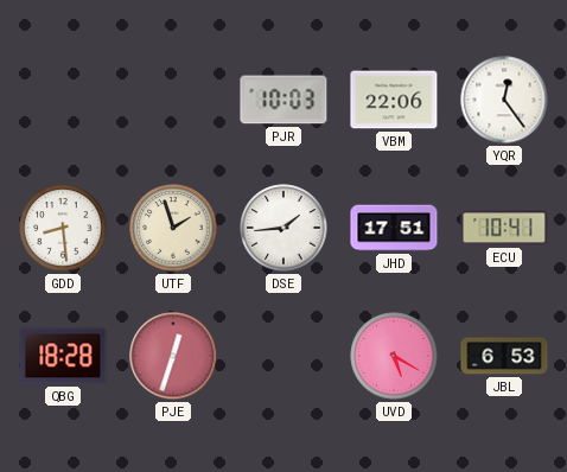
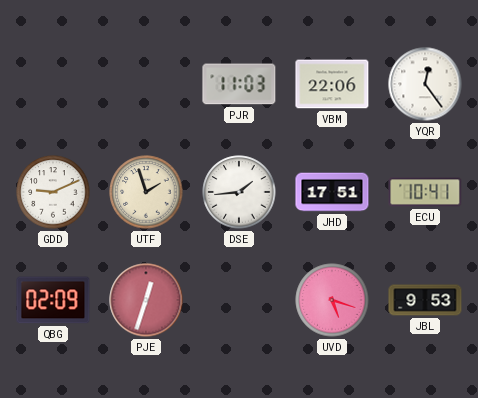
PJR: 10:03 -> 11:03 (239, 84)
GDD: 8:29 -> 9:11 (53, 192)
QBG: 18:28 -> 02:09 (53, 300)
UVD: 5:20 -> 5:18 (332, 300)
JBL: 6:53 -> 9:53 (425, 300)
